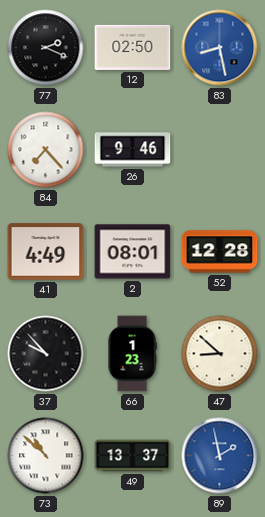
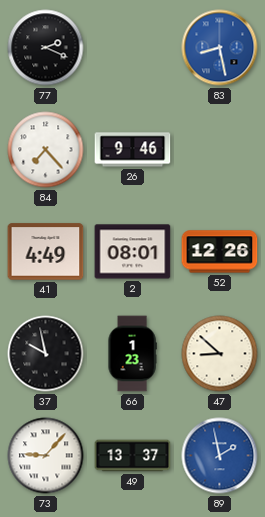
12: 02:50 -> none (133, 47)
52: 12:28 -> 12:26 (220, 252)
37: 9:53 -> 9:58 (46, 354)
73: 10:52 -> 9:07 (46, 456)
